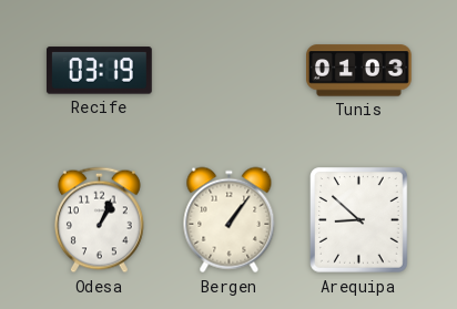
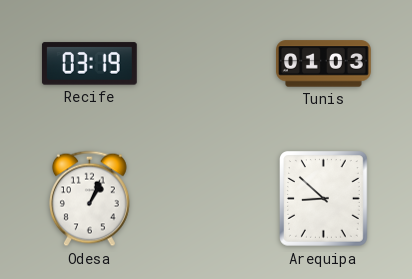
Bergen: 1:06 -> none (230, 220)
